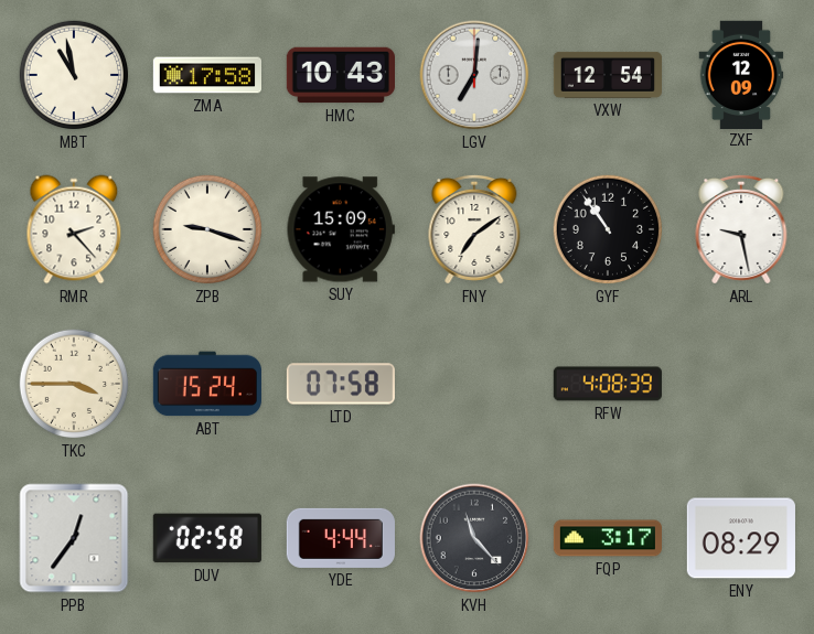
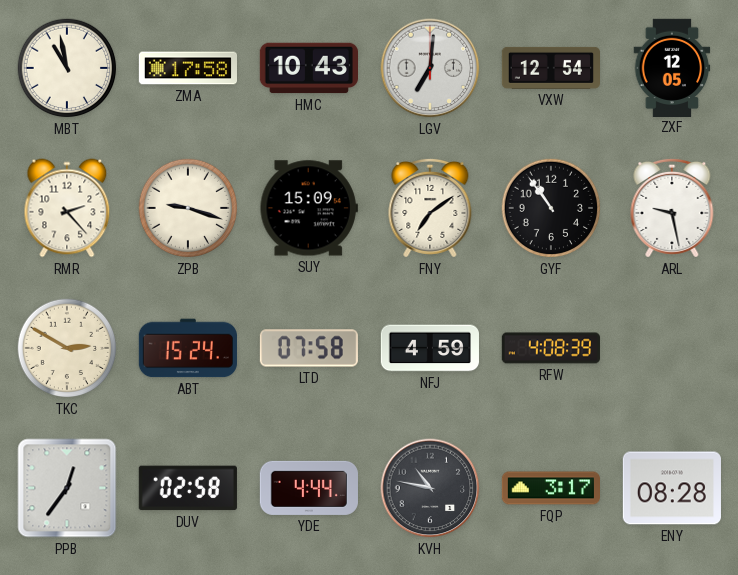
ZXF: 12:09 -> 12:05 (672, 67)
TKC: 3:45 -> 2:50 (67, 348)
NFJ: none -> 4:59 (430, 348)
KVH: 11:23 -> 10:47 (430, 488)
ENY: 08:29 -> 08:28 (672, 488)
